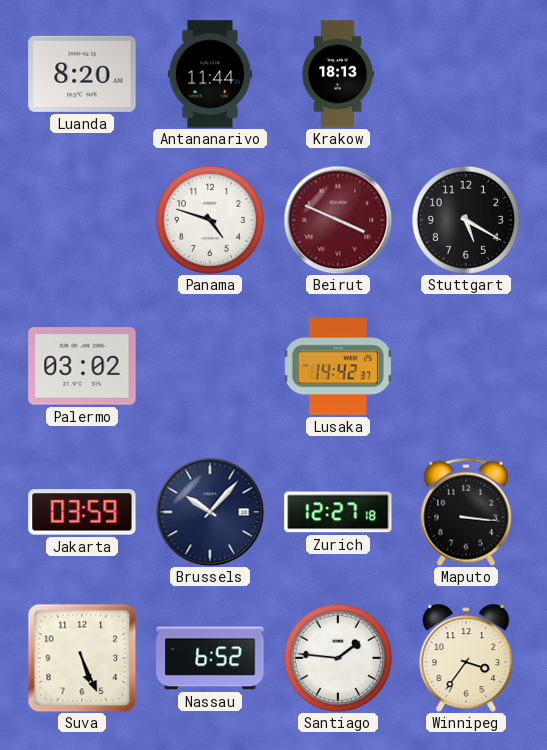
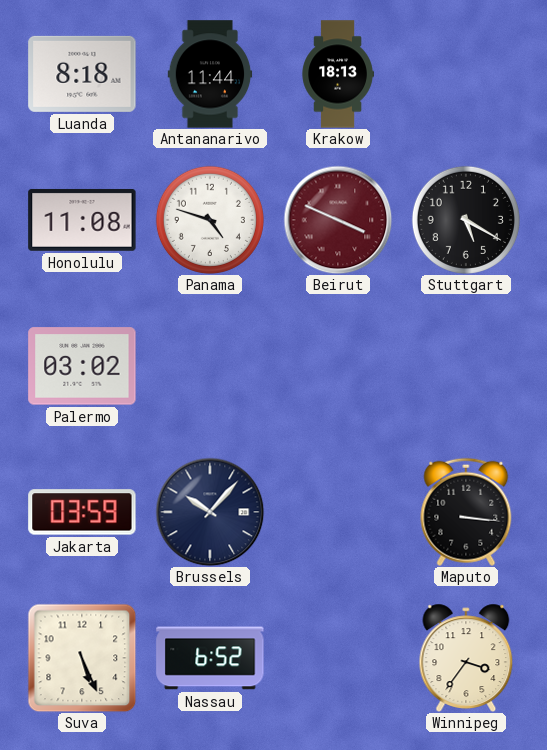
Luanda: 8:20 -> 8:18 (82, 74)
Honolulu: none -> 11:08 (82, 220)
Lusaka: 14:42 -> none (338, 366)
Zurich: 12:27 -> none (338, 512)
Santiago: 1:46 -> none (338, 658)
